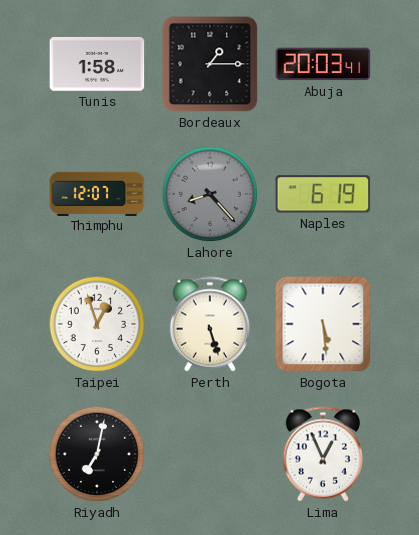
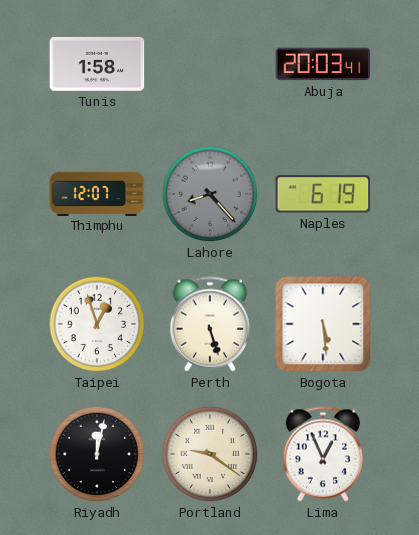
Bordeaux: 1:15 -> none (210, 64)
Riyadh: 7:02 -> 12:02 (97, 454)
Portland: none -> 9:21 (210, 454)
